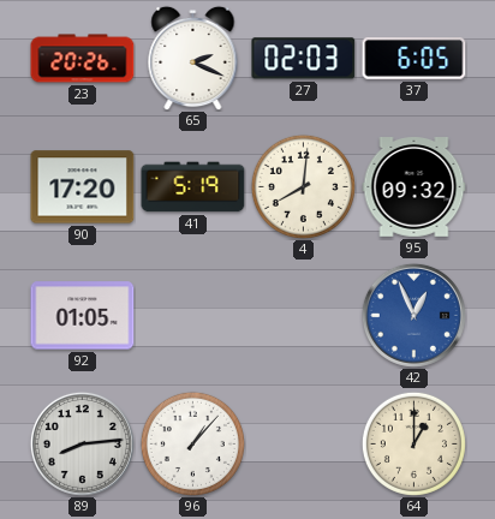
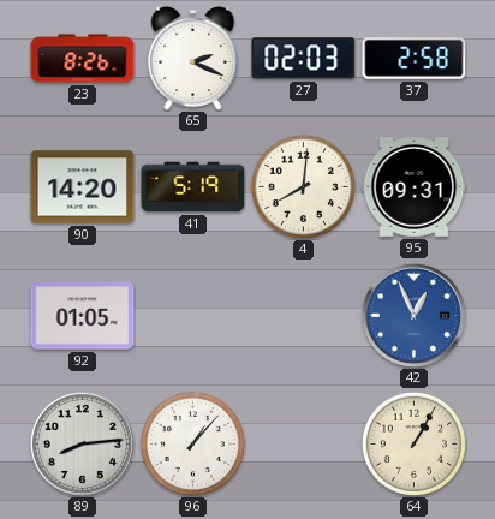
23: 20:26 -> 8:26 (83, 59)
37: 6:05 -> 2:58 (415, 59)
90: 17:20 -> 14:20 (83, 187)
95: 09:32 -> 09:31 (415, 187)
64: 1:00 -> 1:05 (413, 443)
